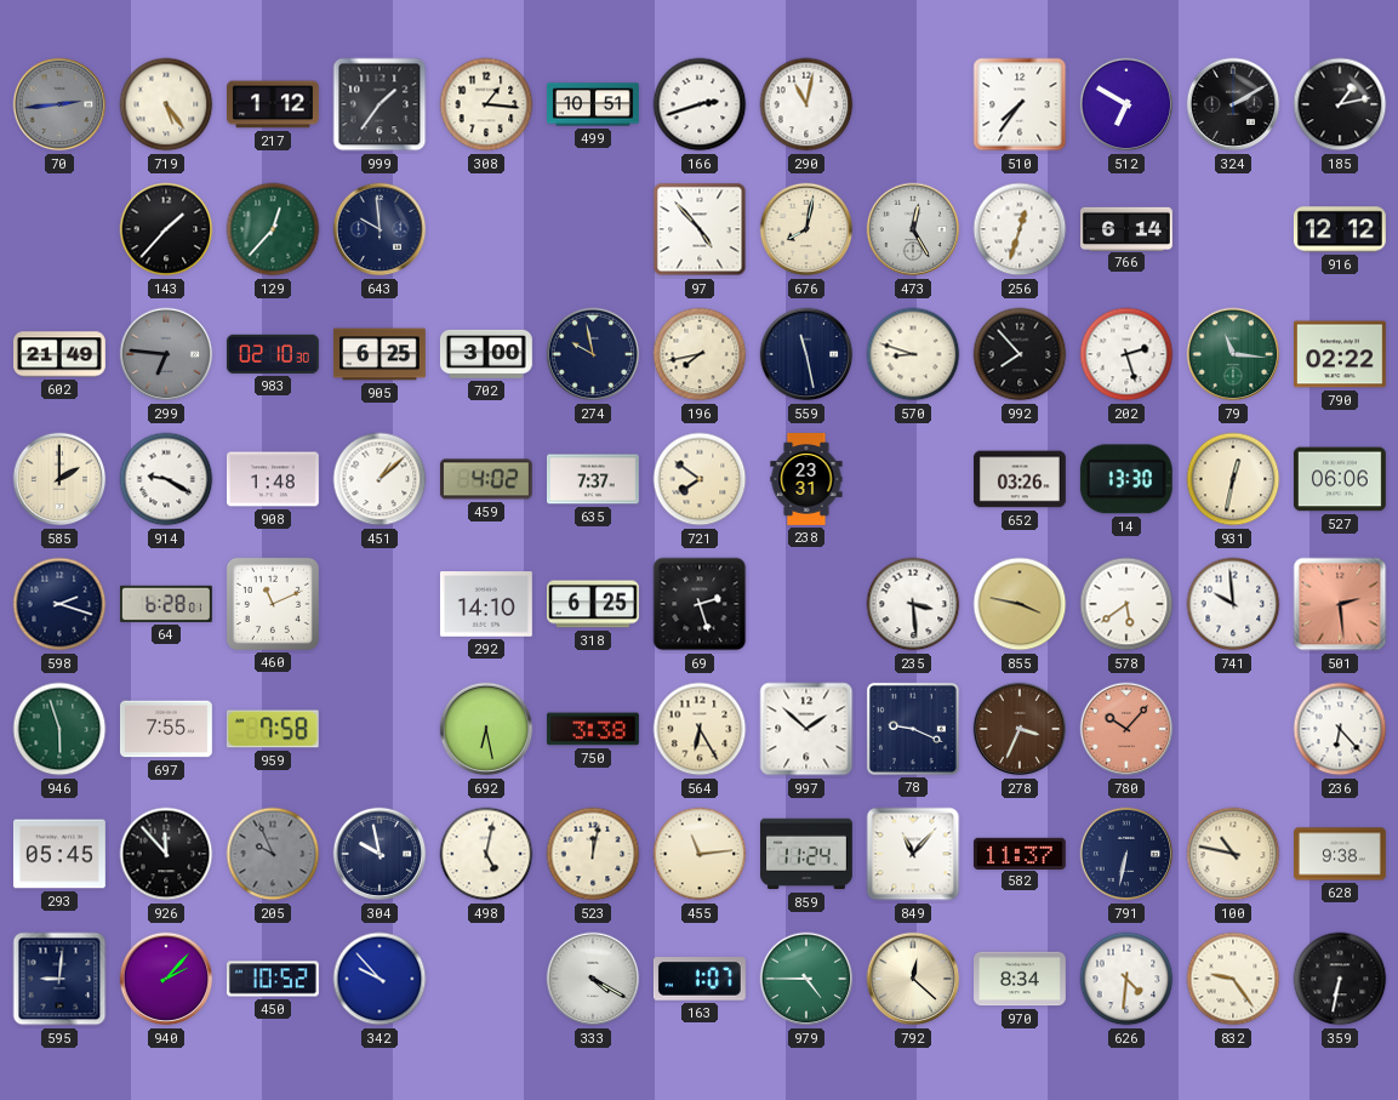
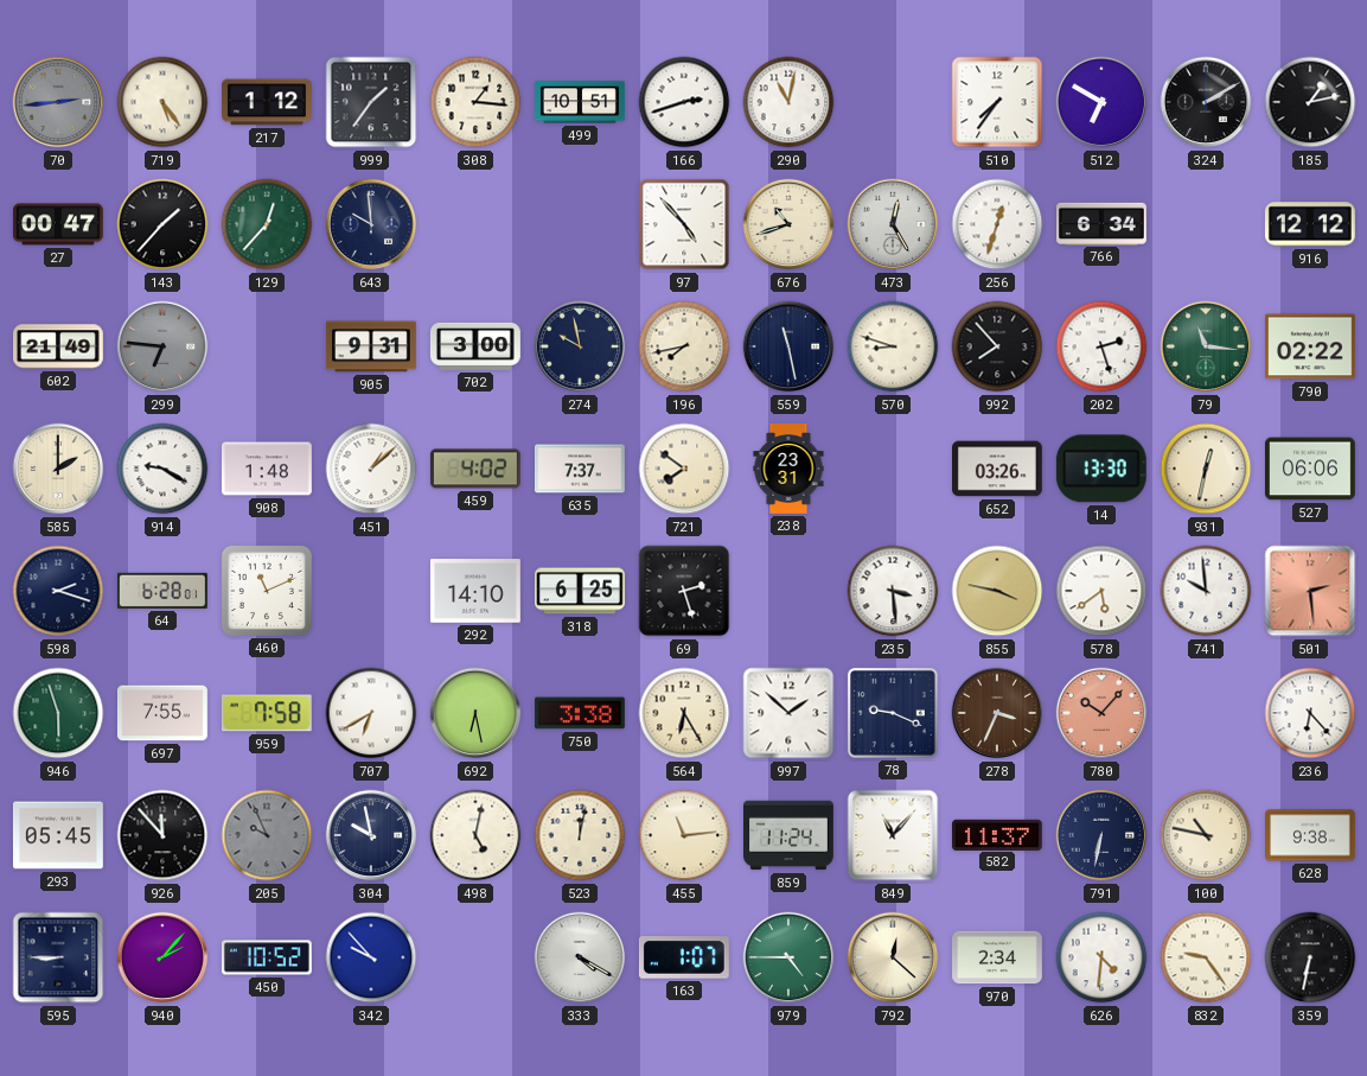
27: none -> 00:47 (58, 224)
676: 8:02 -> 10:42 (788, 224)
766: 6:14 -> 6:34 (1103, 223)
983: 02:10 -> none (273, 354)
905: 6:25 -> 9:31 (371, 346)
707: none -> 6:40 (371, 713)
595: 9:01 -> 8:45 (58, 957)
970: 8:34 -> 2:34 (998, 957)
